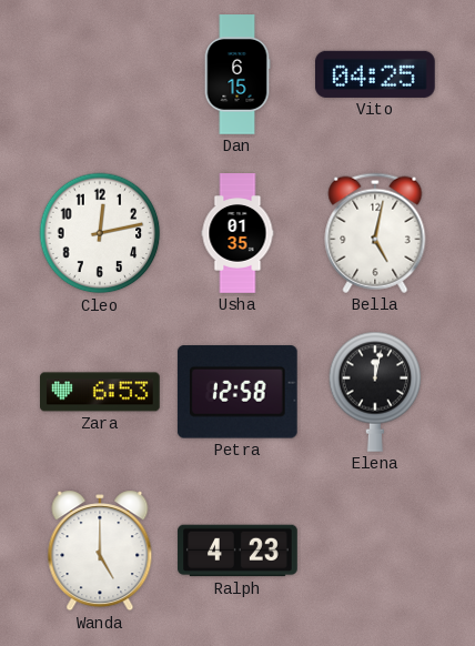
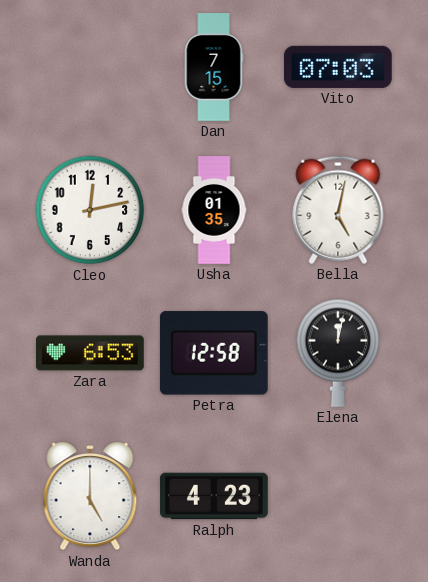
Dan: 6:15 -> 7:15 (214, 67)
Vito: 04:25 -> 07:03 (339, 67)
